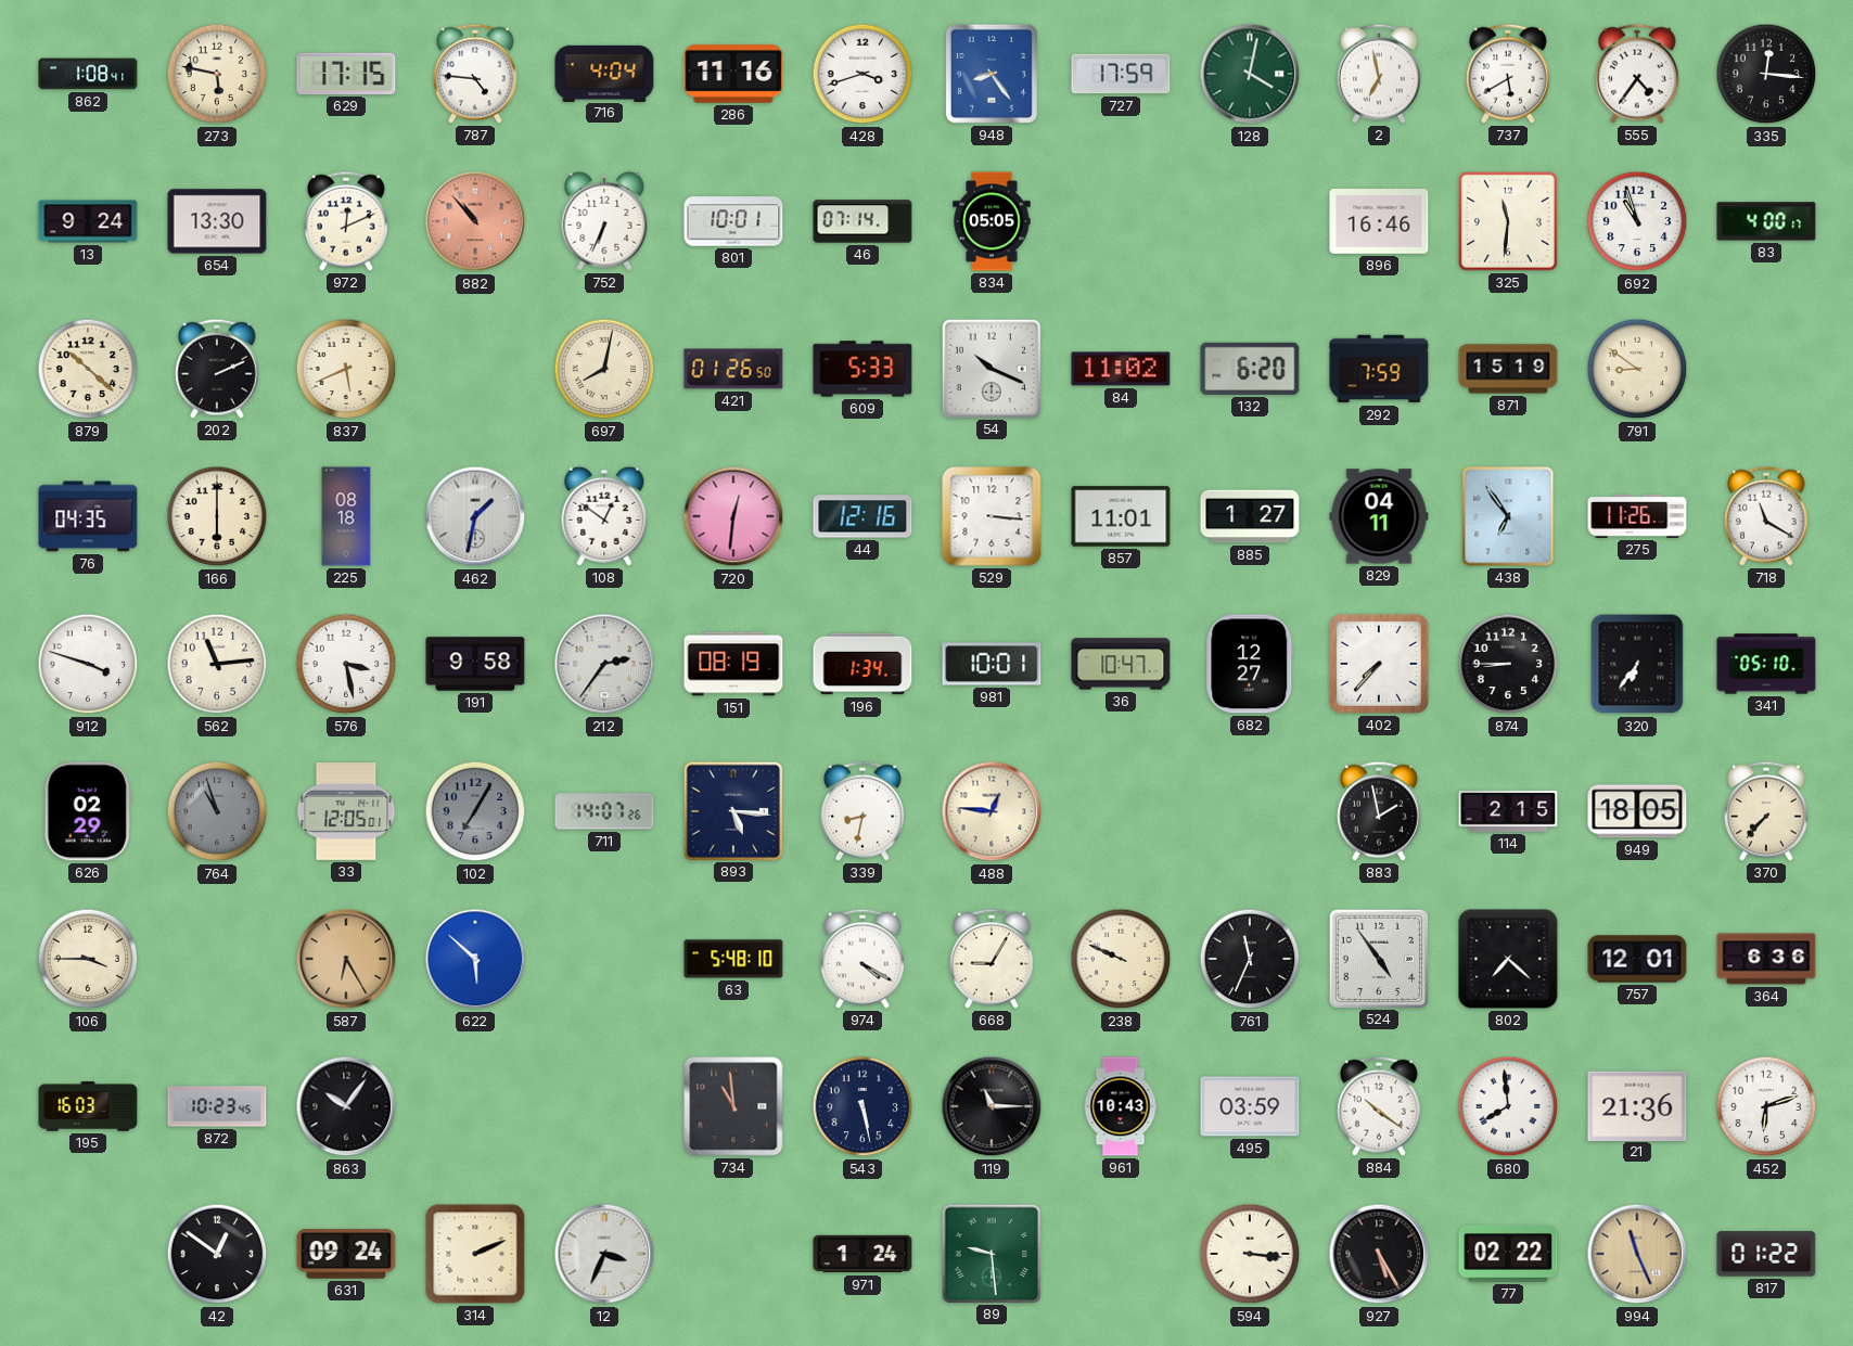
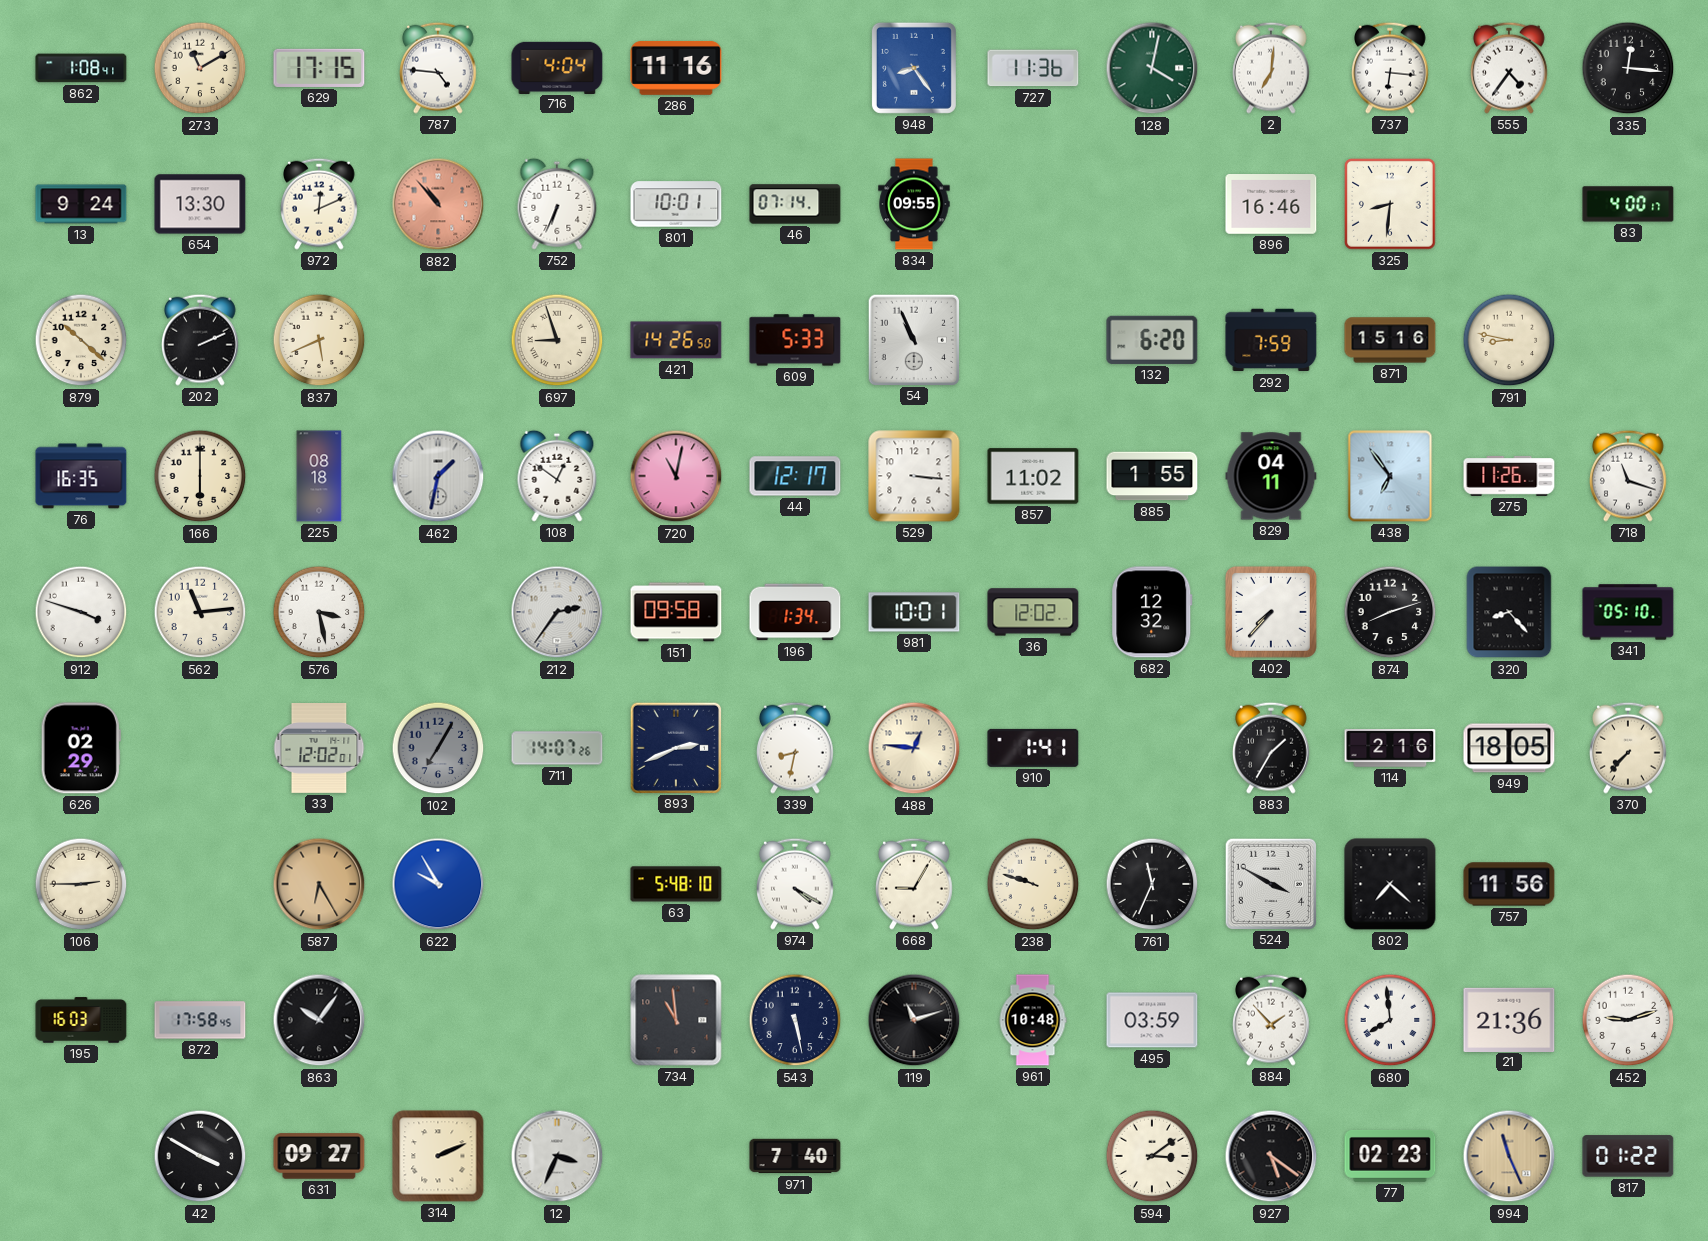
273: 5:47 -> 11:10 (200, 68)
428: 3:42 -> none (862, 74)
727: 17:59 -> 11:36 (1033, 68)
2: 6:58 -> 7:01 (1272, 68)
737: 5:40 -> 6:16 (1391, 68)
834: 05:05 -> 09:55 (914, 204)
325: 11:31 -> 8:31 (1390, 204)
692: 10:57 -> none (1637, 221)
697: 8:02 -> 8:57 (557, 340)
421: 01:26 -> 14:26 (676, 340)
54: 10:19 -> 10:56 (913, 339)
84: 11:02 -> none (1121, 369)
871: 15:19 -> 15:16 (1390, 340)
791: 8:51 -> 8:47 (1509, 340)
76: 04:35 -> 16:35 (81, 476)
720: 12:31 -> 11:02 (676, 476)
44: 12:16 -> 12:17 (795, 476)
857: 11:01 -> 11:02 (1033, 476)
885: 1:27 -> 1:55 (1152, 476)
718: 11:20 -> 11:18 (1629, 476)
191: 9:58 -> none (475, 664)
151: 08:19 -> 09:58 (676, 612)
36: 10:47 -> 12:02 (1033, 612)
682: 12:27 -> 12:32 (1152, 612)
874: 8:45 -> 8:12 (1390, 612)
320: 6:36 -> 8:23 (1509, 612)
764: 10:57 -> none (217, 811)
33: 12:05 -> 12:02 (319, 749)
893: 5:16 -> 2:41 (675, 747)
910: none -> 1:41 (1033, 748)
883: 1:58 -> 1:35 (1272, 748)
114: 2:15 -> 2:16 (1390, 748)
106: 3:45 -> 2:45 (81, 884)
622: 5:52 -> 9:55 (438, 884)
238: 9:49 -> 9:48 (1033, 884)
524: 4:54 -> 3:50 (1270, 883)
757: 12:01 -> 11:56 (1509, 884)
364: 6:36 -> none (1766, 959)
872: 10:23 -> 17:58 (200, 1020)
119: 11:15 -> 11:12 (914, 1020)
961: 10:43 -> 10:48 (1033, 1020)
884: 10:21 -> 1:53 (1272, 1020)
452: 6:12 -> 9:12 (1628, 1020)
42: 12:51 -> 3:50 (200, 1156)
631: 09:24 -> 09:27 (319, 1156)
971: 1:24 -> 7:40 (795, 1156)
89: 9:29 -> none (991, 1253)
594: 3:16 -> 3:09 (1152, 1156)
927: 5:25 -> 5:21 (1271, 1156)
77: 02:22 -> 02:23 (1390, 1156)
